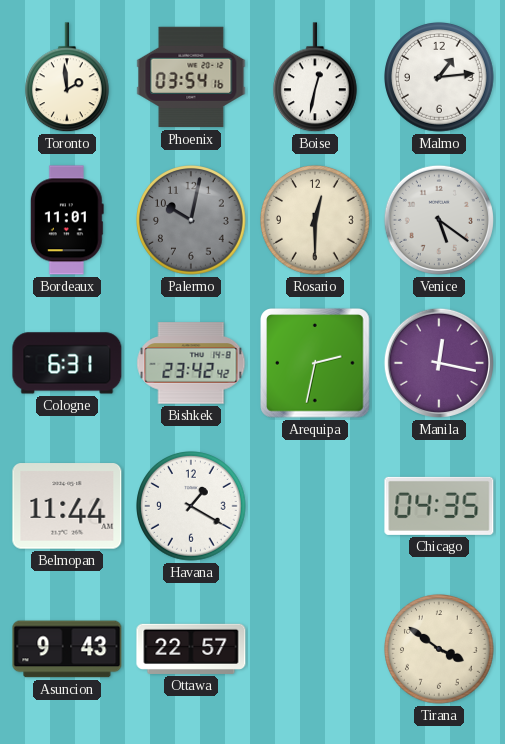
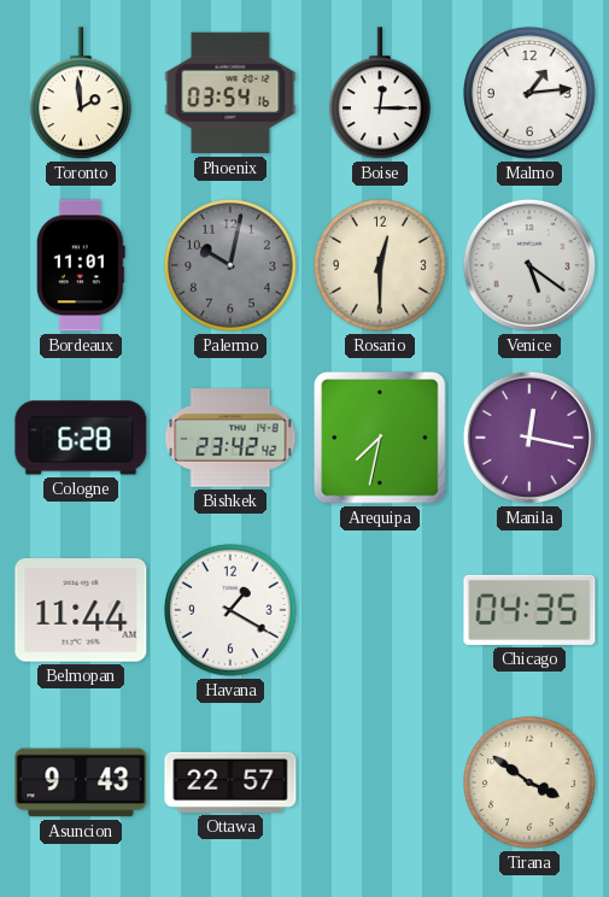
Boise: 12:32 -> 12:15 (380, 94)
Cologne: 6:31 -> 6:28 (81, 438)
Arequipa: 2:32 -> 7:32 (381, 439)
